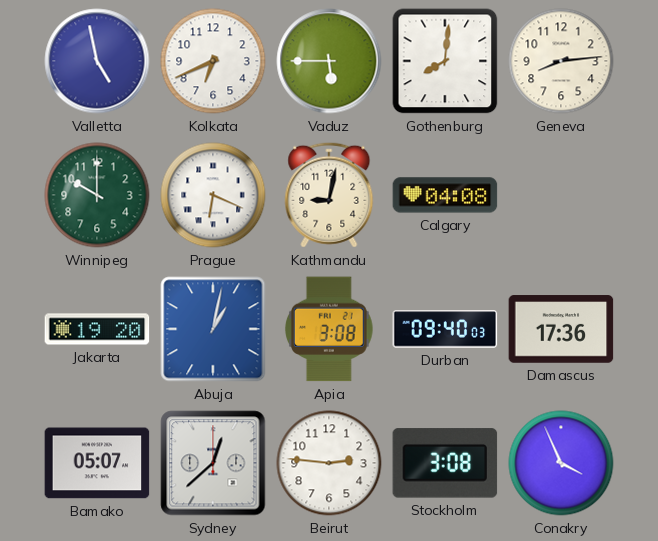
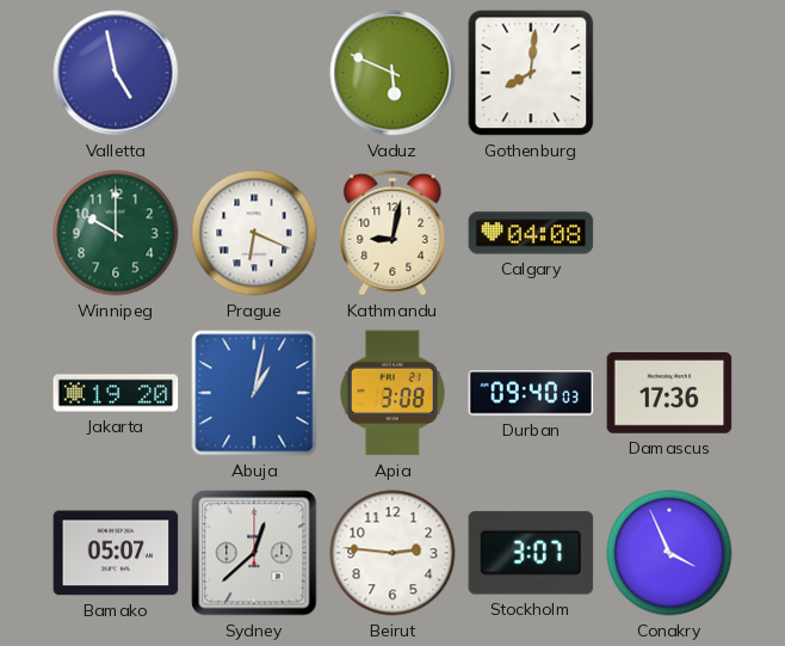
Kolkata: 6:41 -> none (213, 61)
Vaduz: 5:45 -> 5:49 (392, 73)
Geneva: 8:14 -> none (561, 61)
Stockholm: 3:08 -> 3:07 (531, 553)
